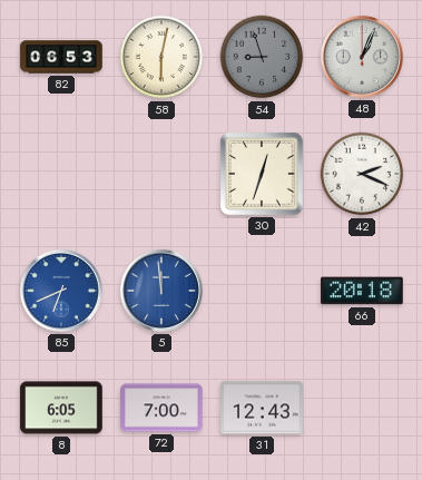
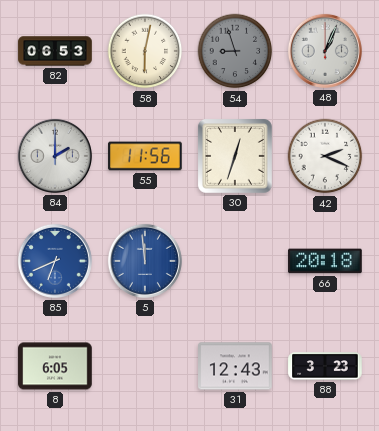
84: none -> 2:00 (55, 156)
55: none -> 11:56 (145, 156)
72: 7:00 -> none (161, 408)
88: none -> 3:23 (325, 366)
